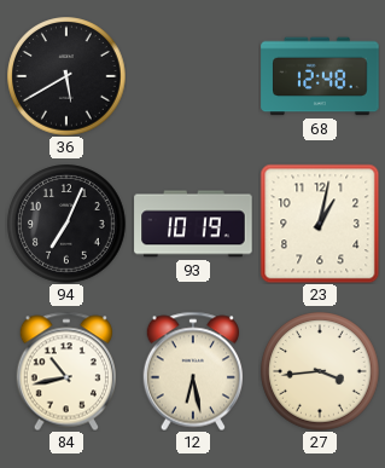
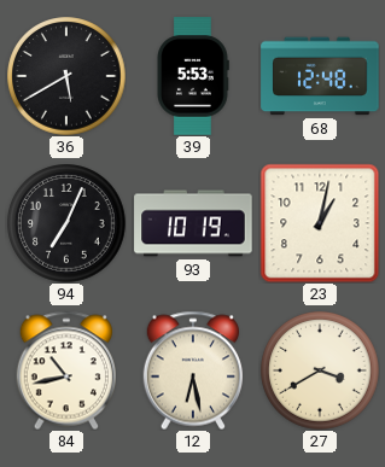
39: none -> 5:53 (193, 76)
27: 3:44 -> 3:40 (320, 370)
